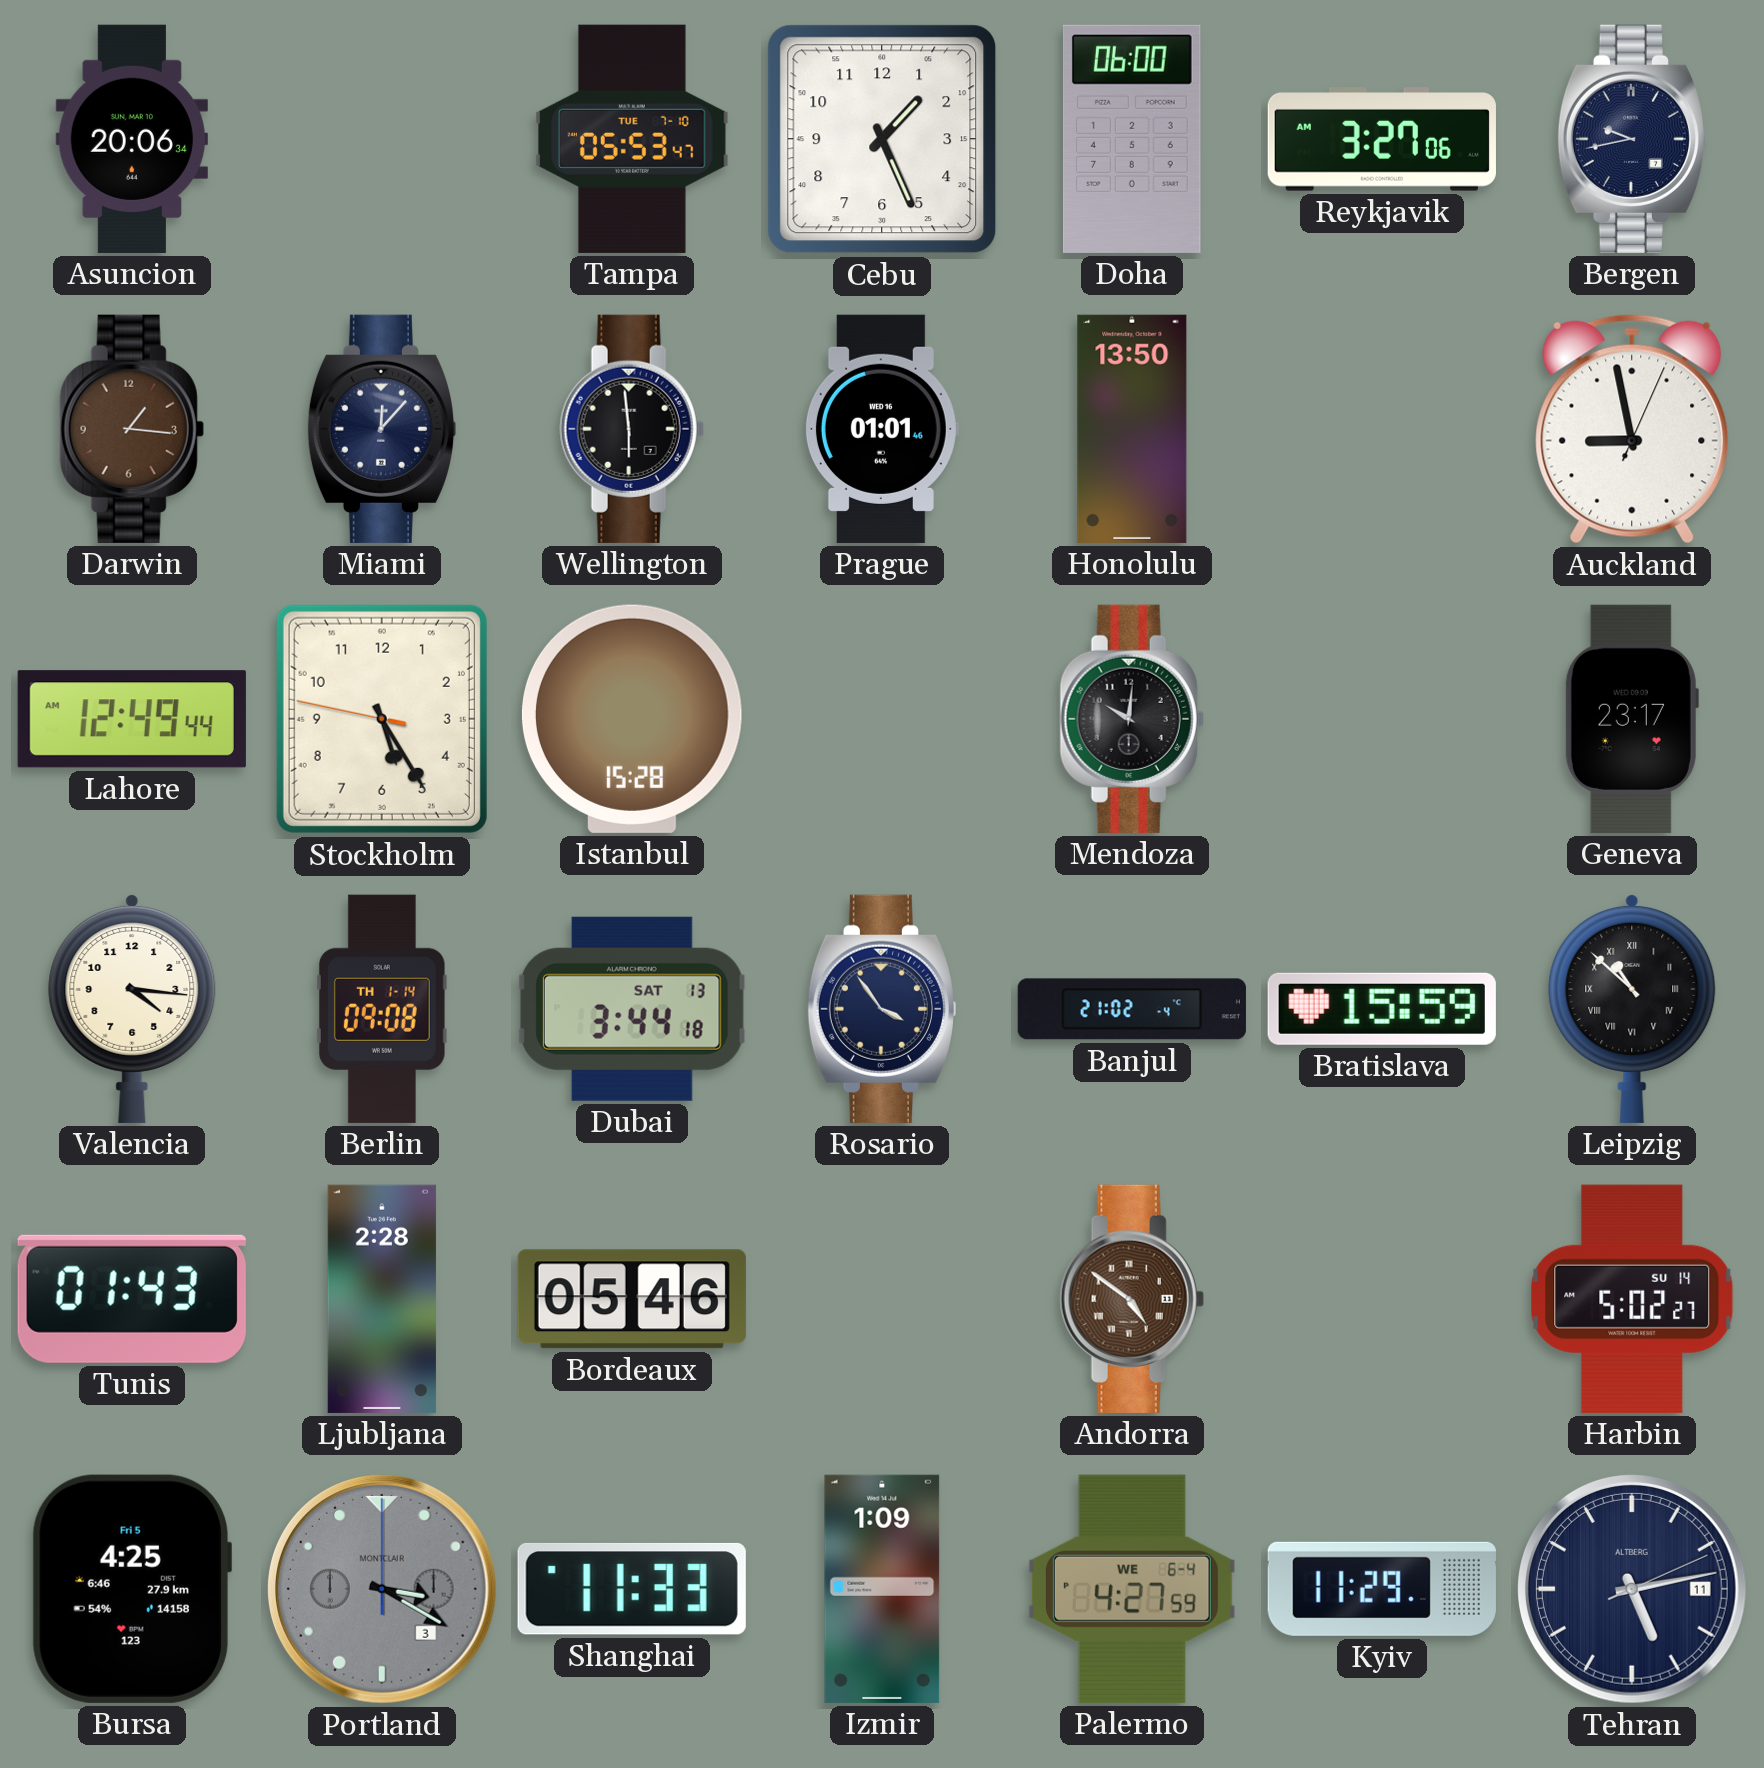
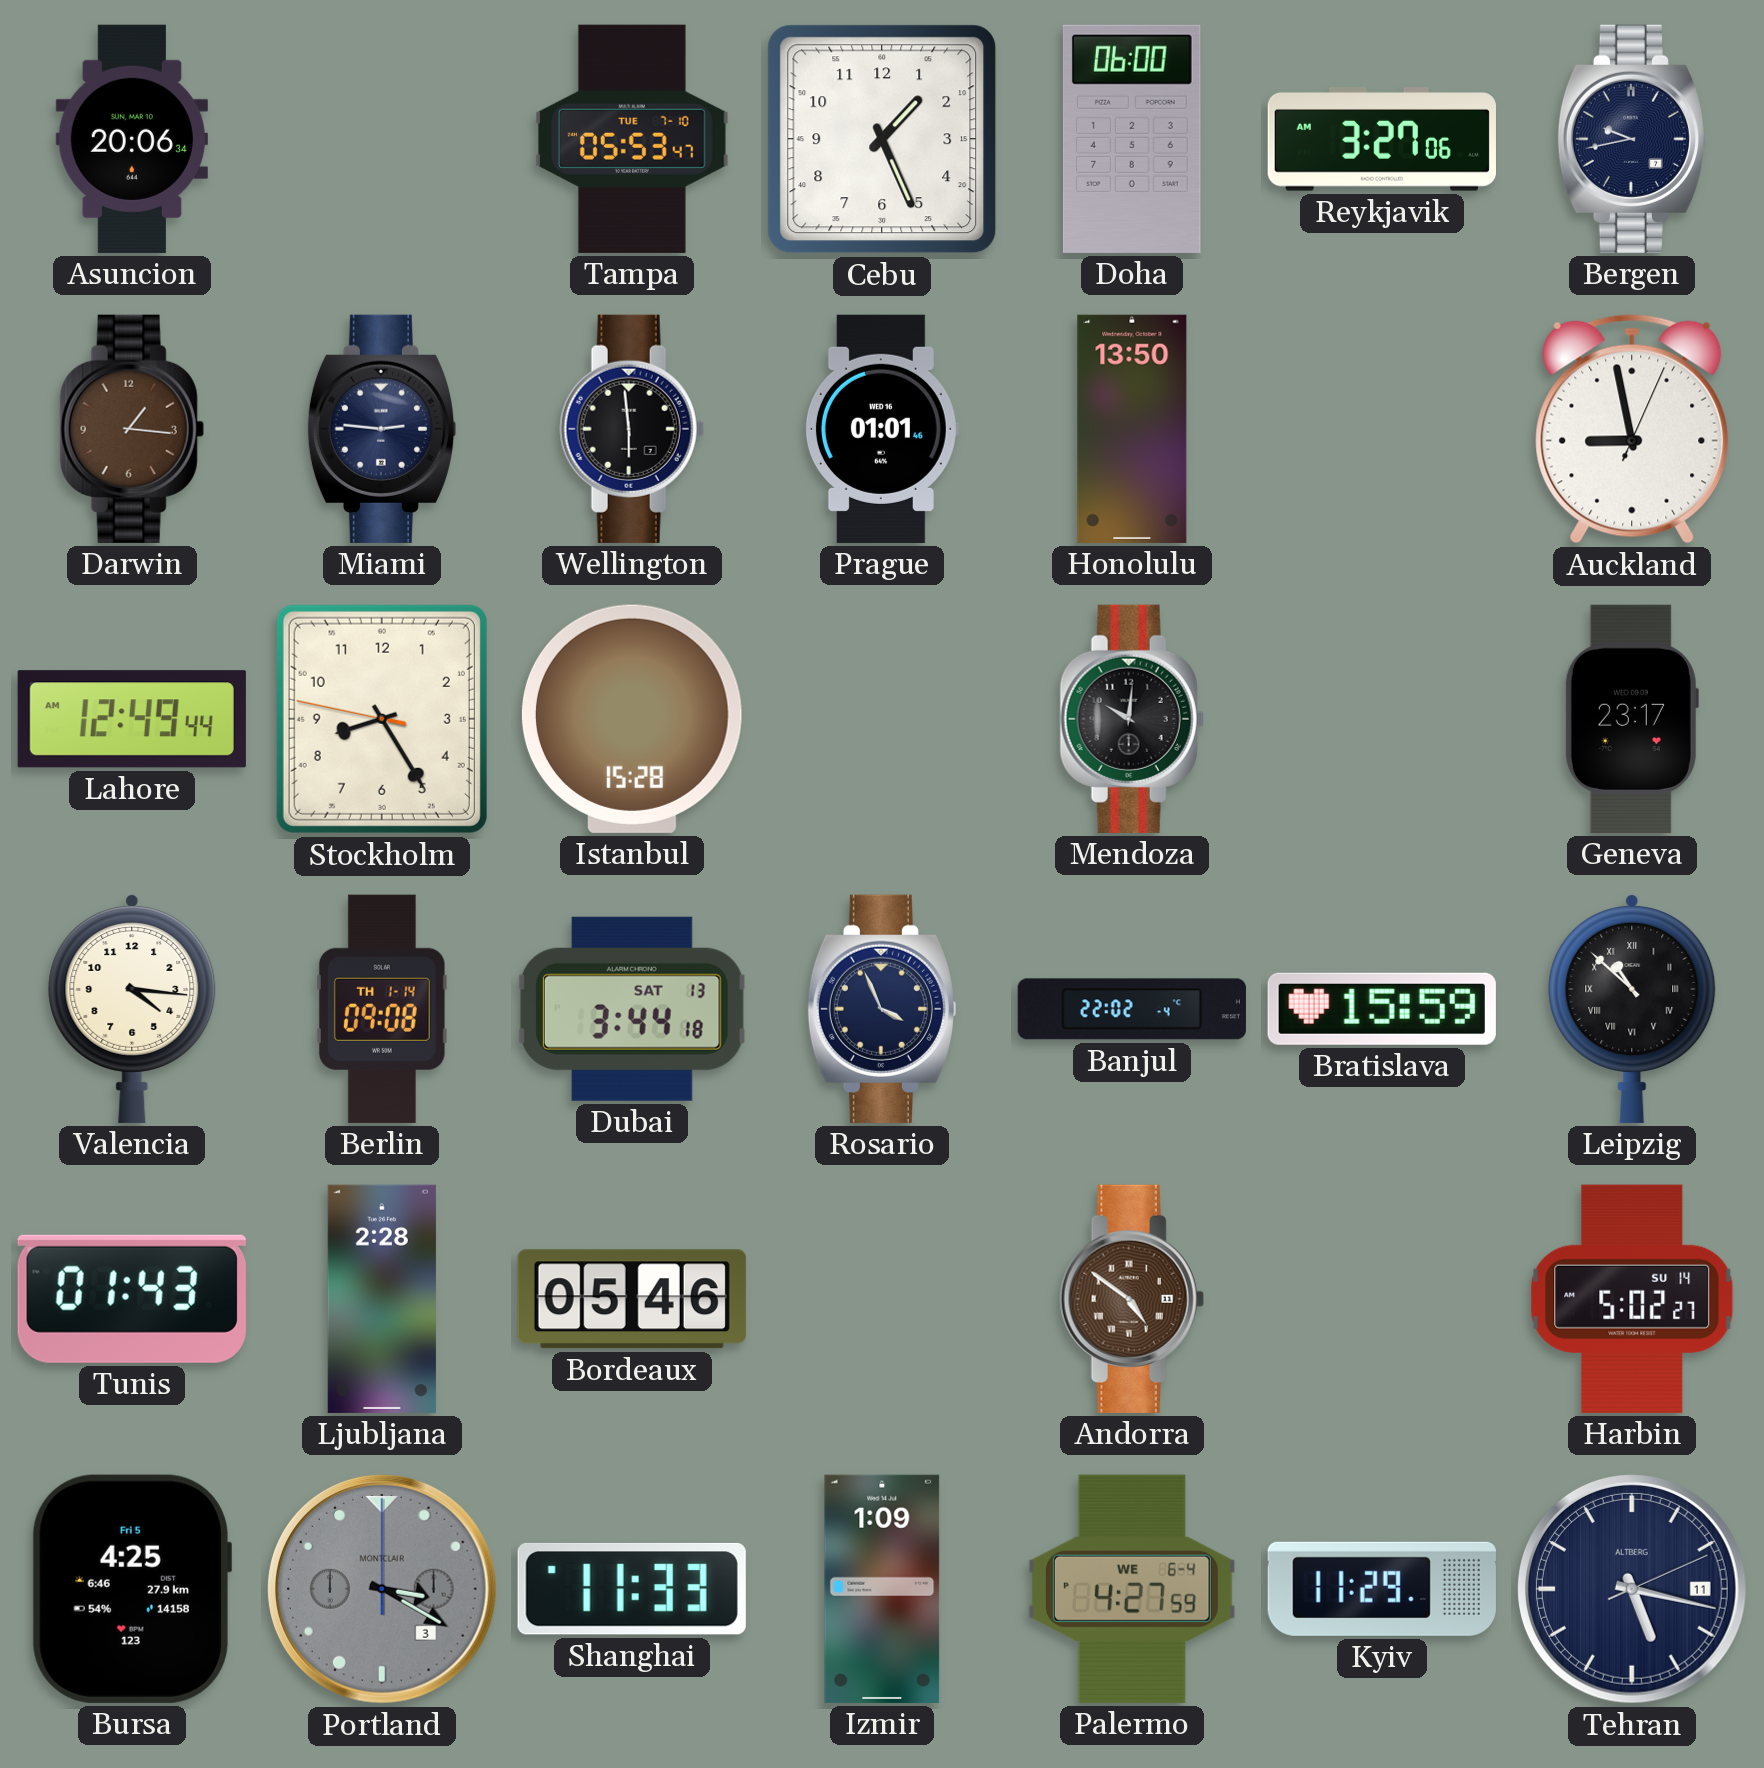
Miami: 12:07 -> 2:46 (381, 429)
Stockholm: 5:24 -> 8:24 (382, 719)
Rosario: 3:54 -> 3:56 (881, 1009)
Banjul: 21:02 -> 22:02 (1132, 1009)
Tehran: 5:13 -> 5:17 (1632, 1589)
